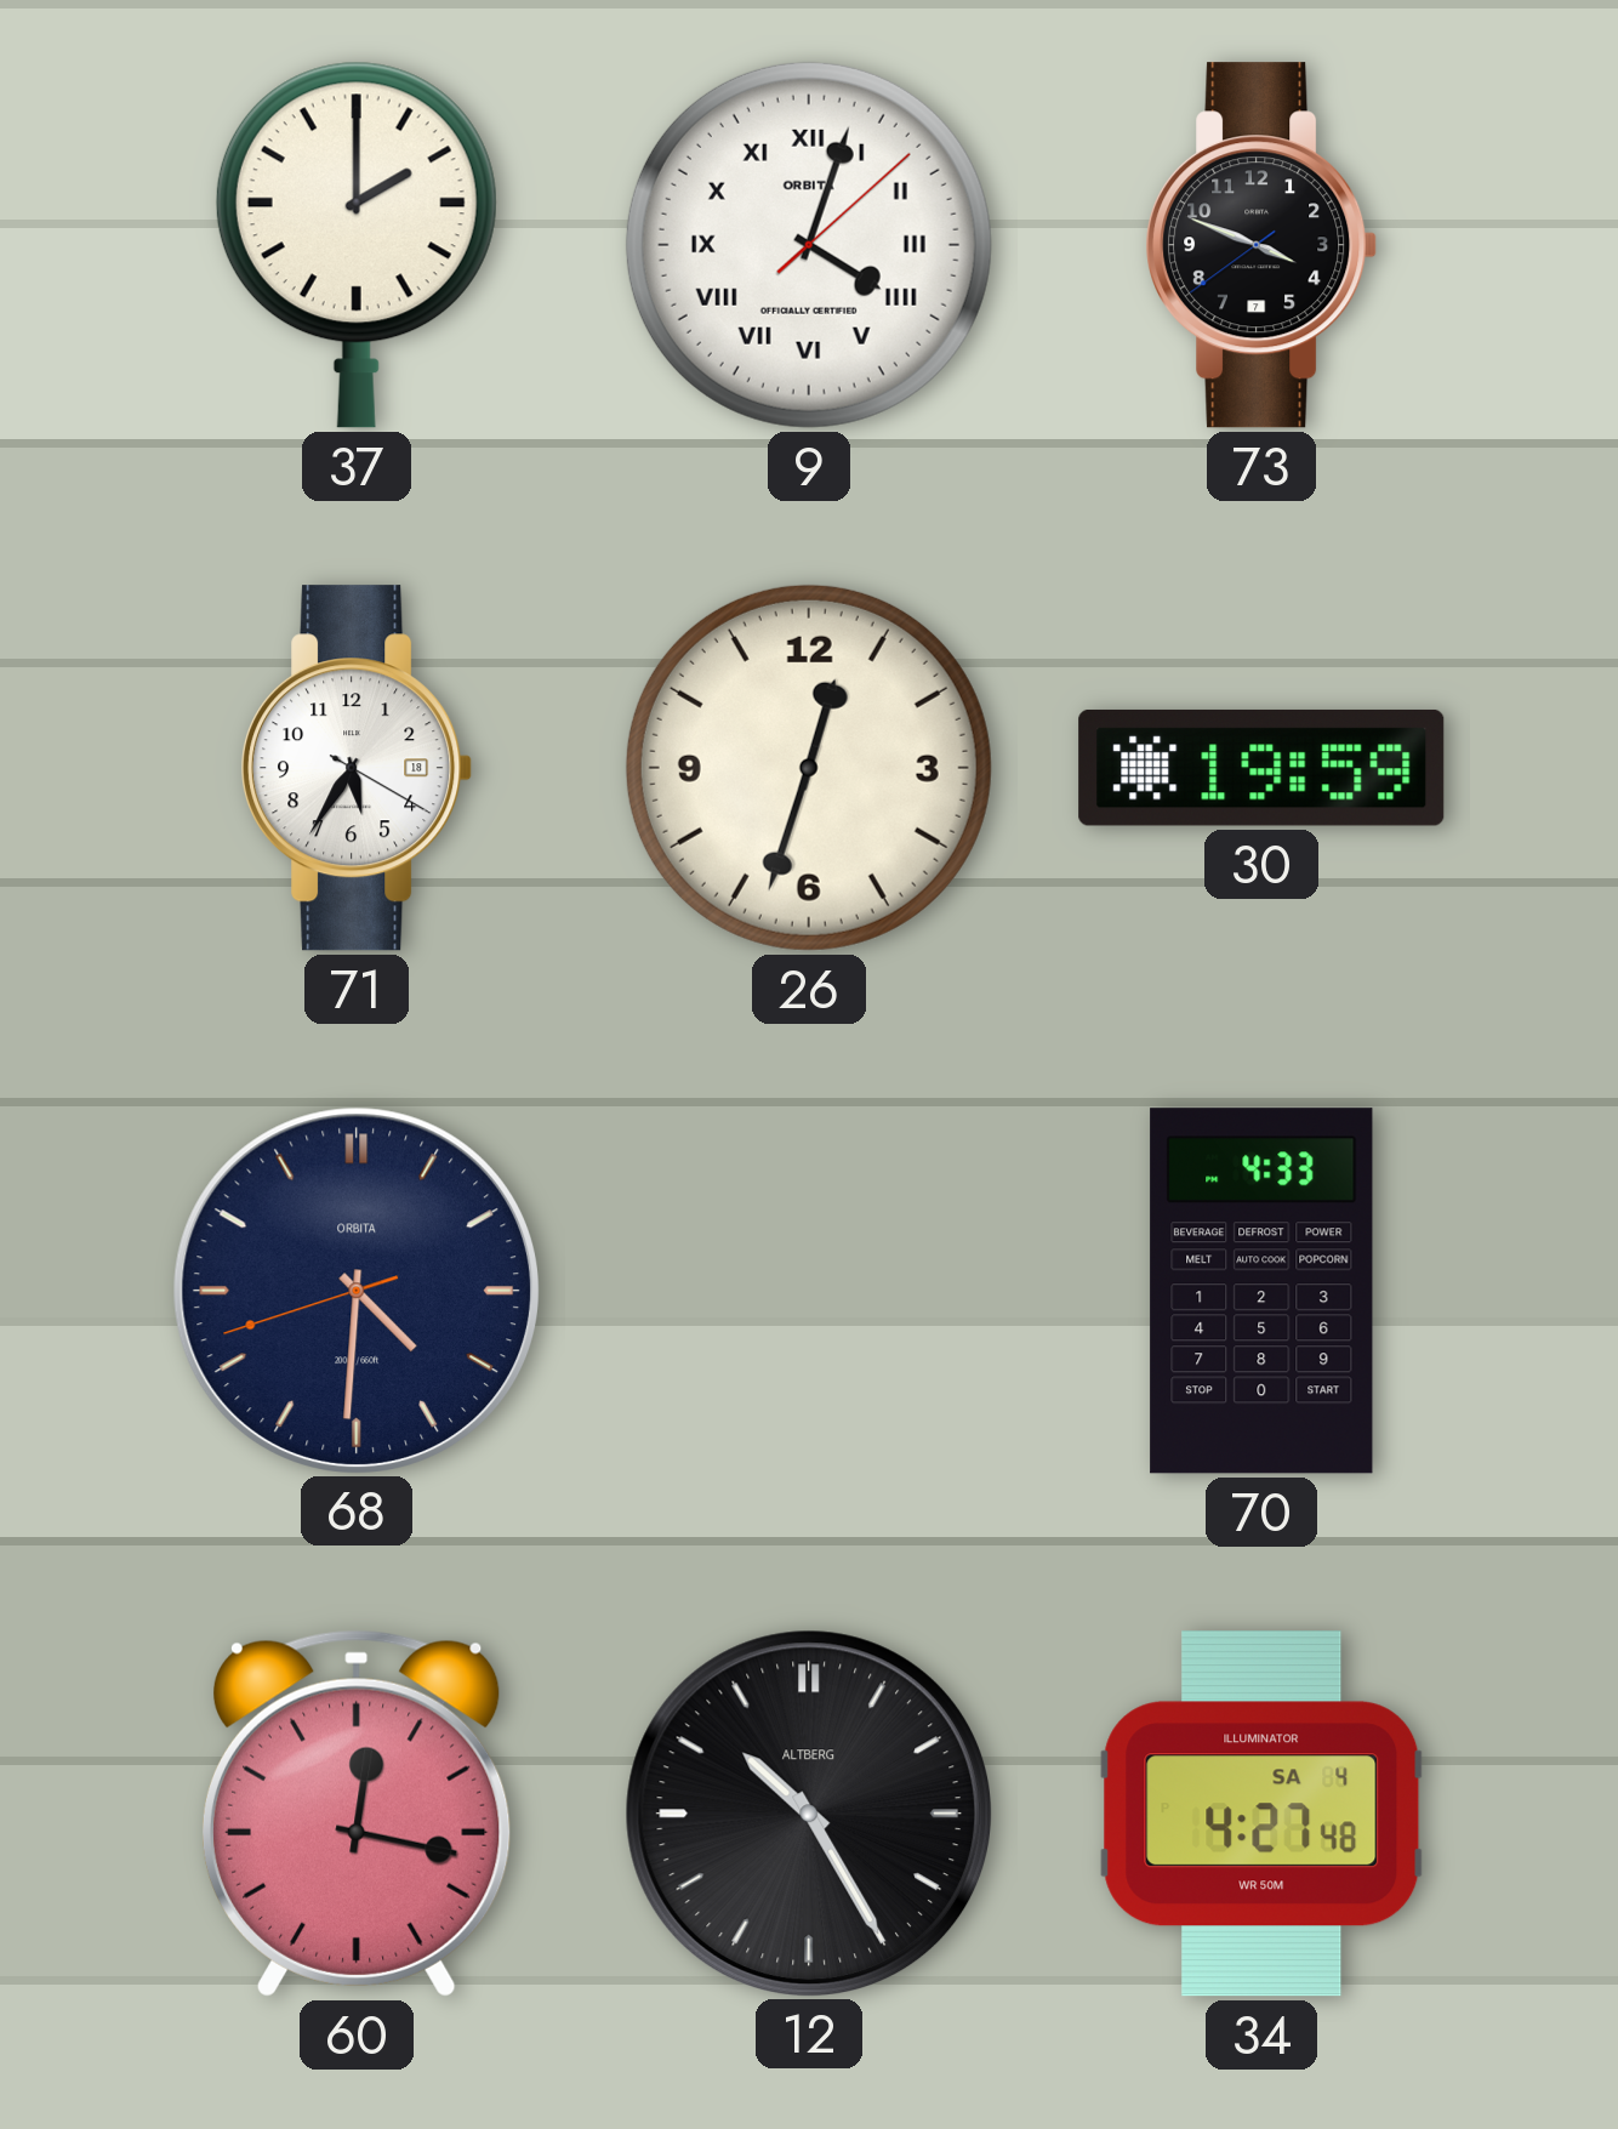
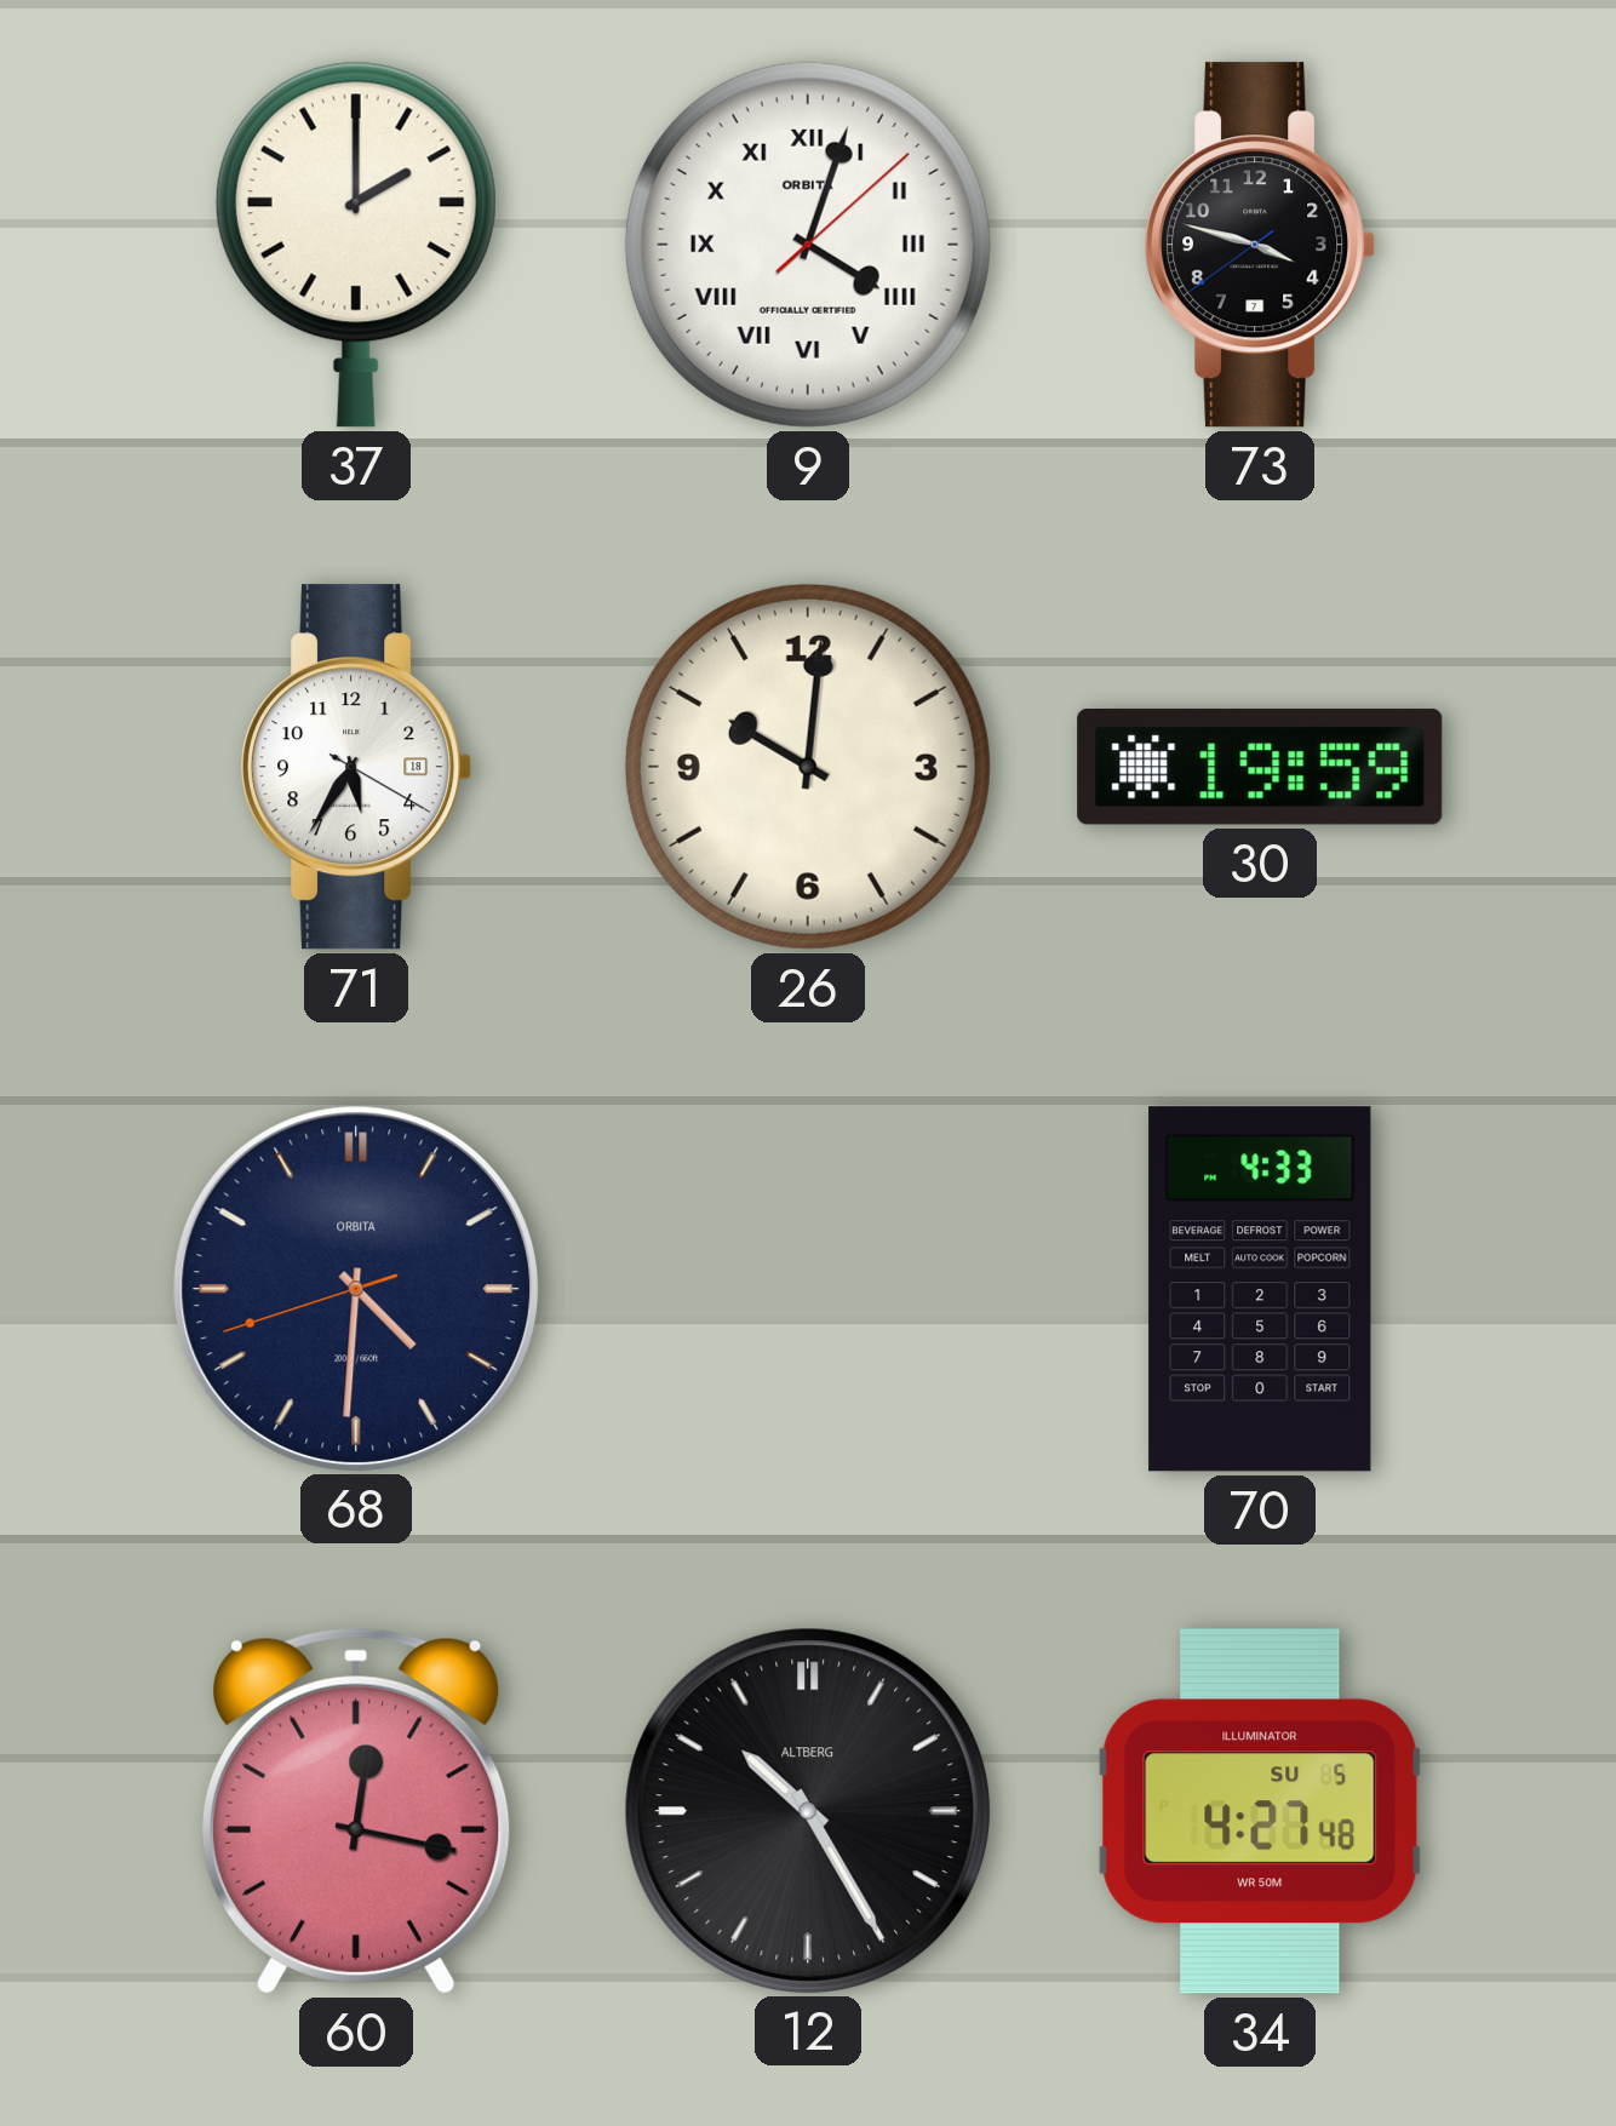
73: 3:48 -> 3:47 (1260, 245)
26: 12:33 -> 10:01 (808, 767)
34 date: SA 4 -> SU 5 (1260, 1811)
